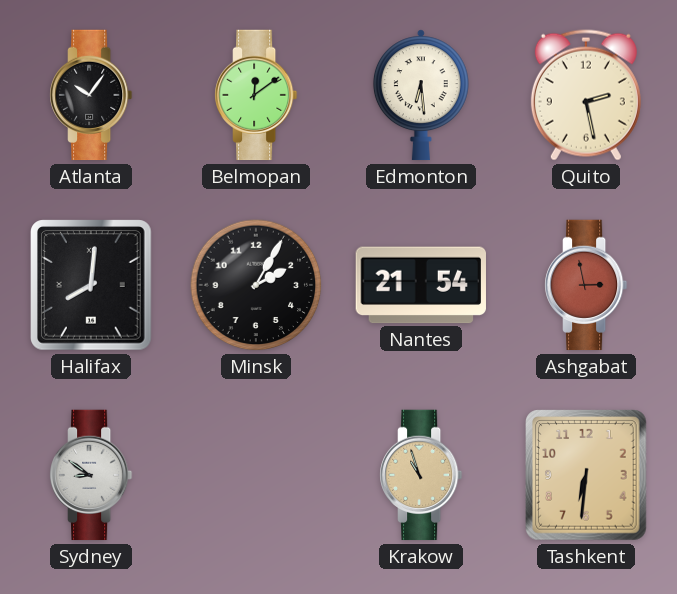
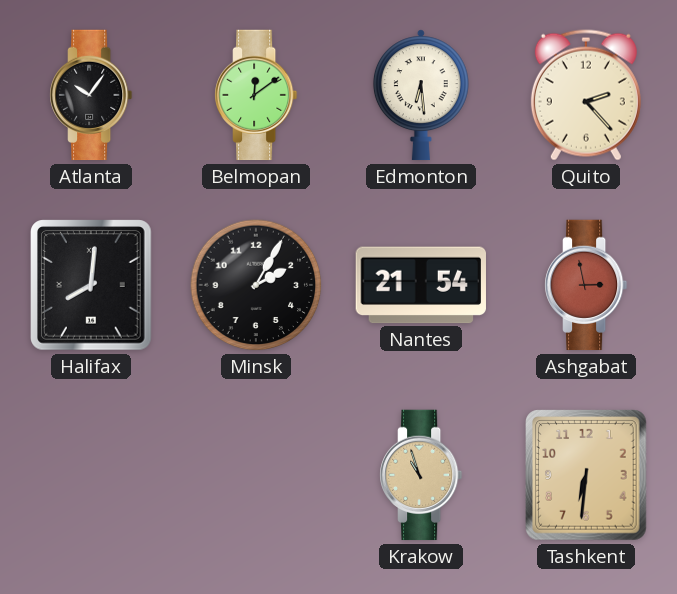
Quito: 2:28 -> 2:23 (586, 95)
Sydney: 8:51 -> none (92, 475)
